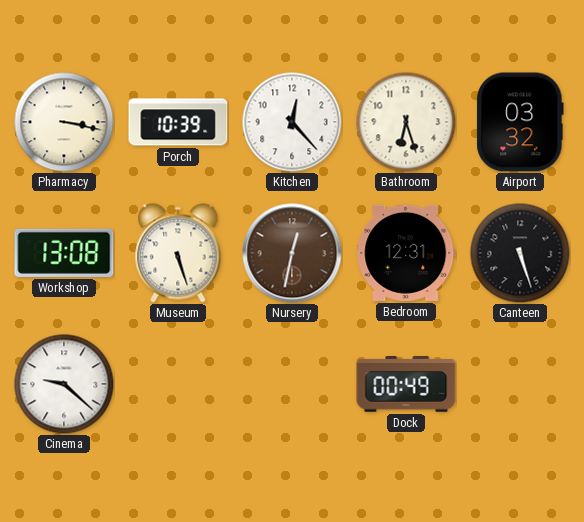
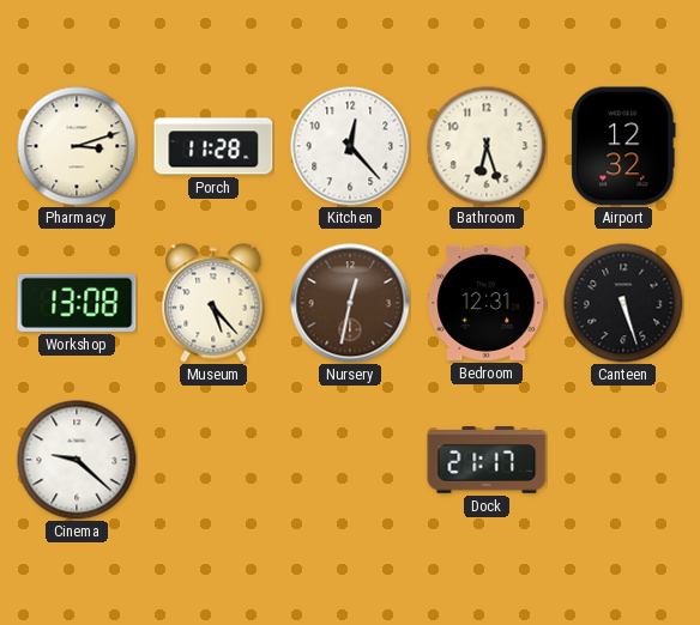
Pharmacy: 3:17 -> 3:12 (77, 146)
Porch: 10:39 -> 11:28 (213, 146)
Airport: 03:32 -> 12:32 (623, 146)
Museum: 5:27 -> 5:23 (213, 303)
Dock: 00:49 -> 21:17 (487, 461)
